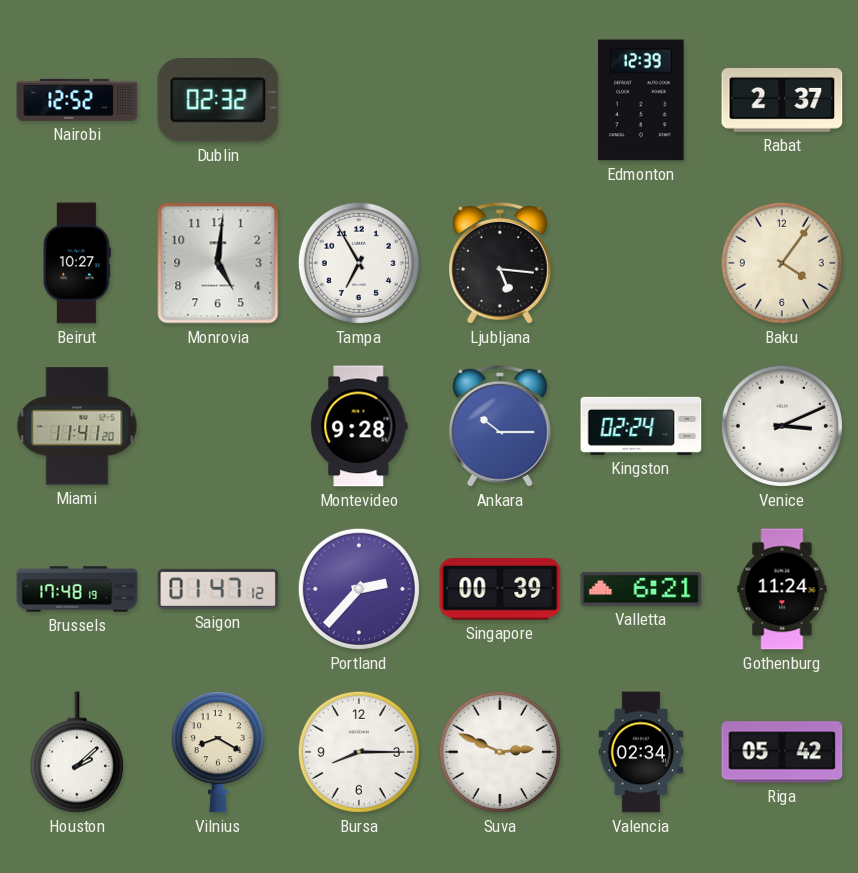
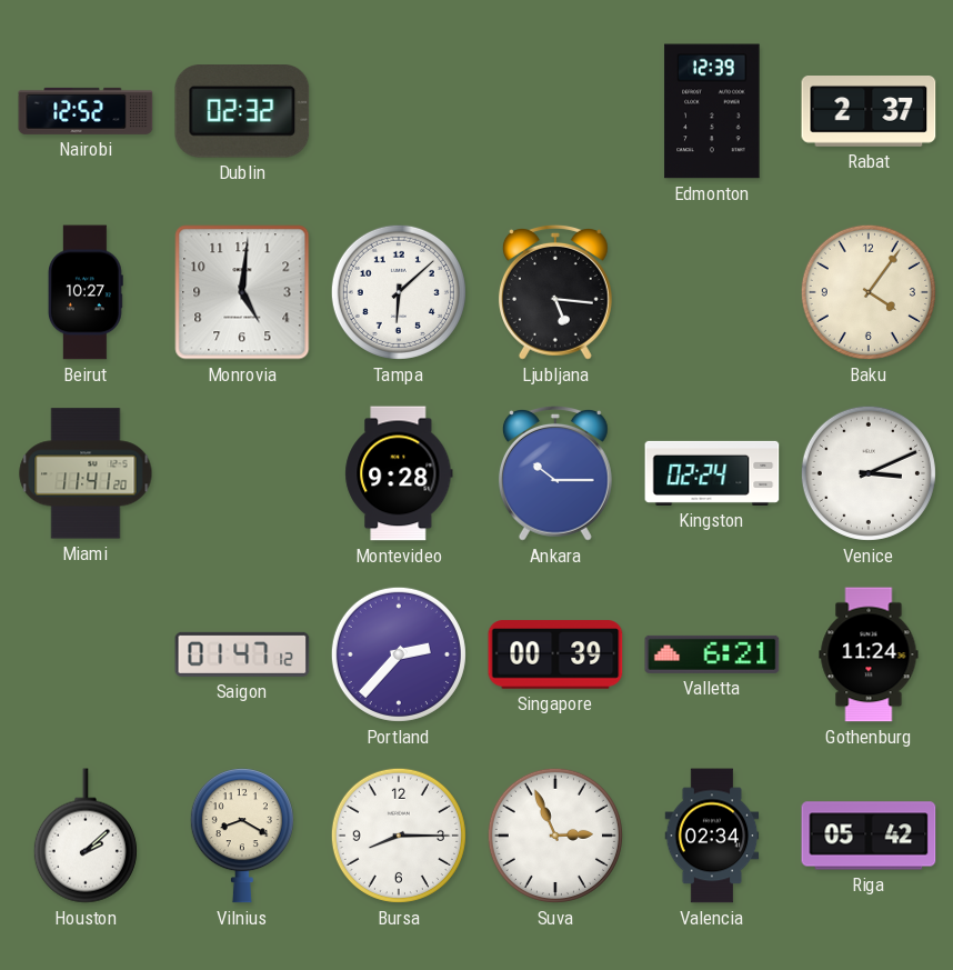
Tampa: 6:55 -> 6:08 (399, 292)
Brussels: 17:48 -> none (77, 589)
Suva: 2:49 -> 2:56 (555, 836)
